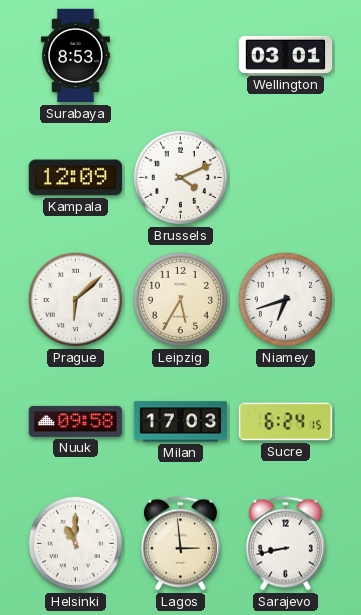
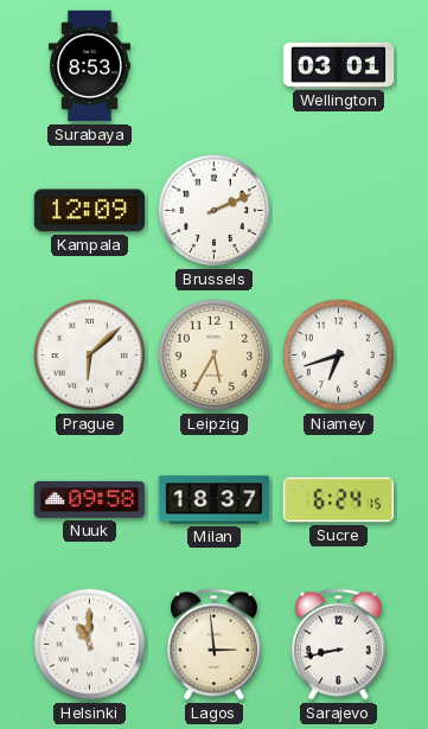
Brussels: 4:11 -> 2:11 (213, 210)
Milan: 17:03 -> 18:37 (215, 500)
